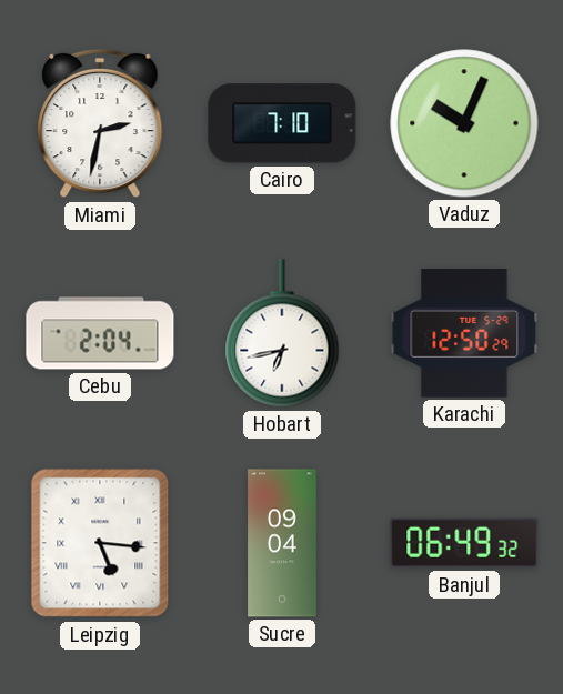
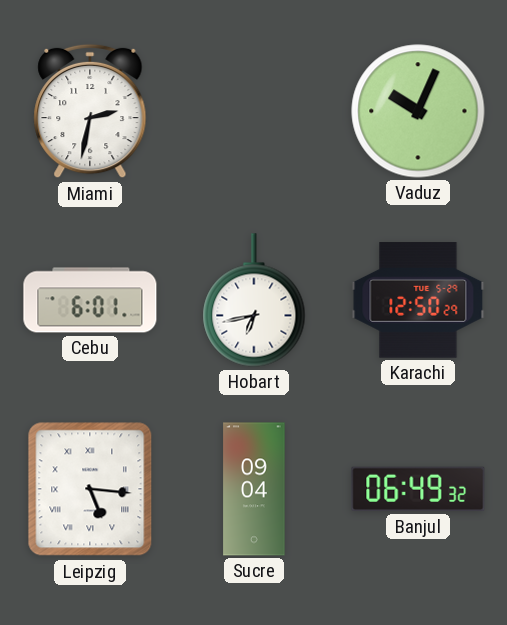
Cairo: 7:10 -> none (282, 123)
Cebu: 2:04 -> 6:01 (90, 300)
